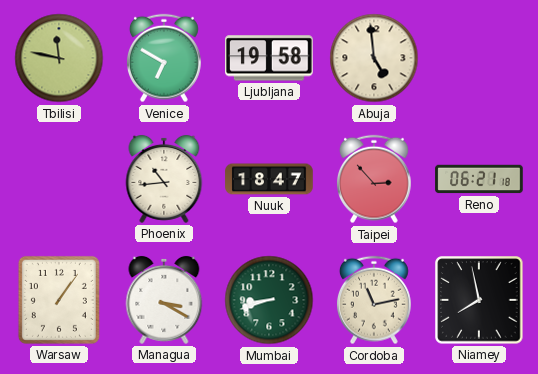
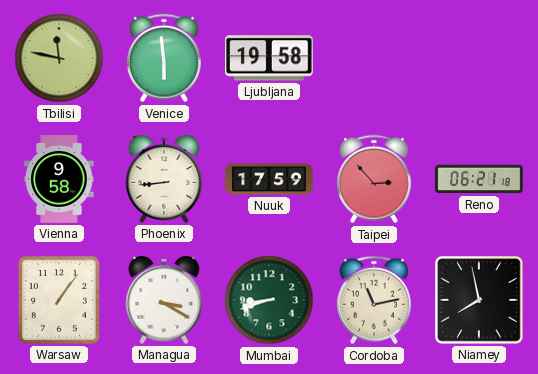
Venice: 6:50 -> 5:59 (164, 58)
Abuja: 4:59 -> none (374, 58)
Vienna: none -> 9:58 (59, 179)
Phoenix: 10:44 -> 8:44 (164, 179)
Nuuk: 18:47 -> 17:59 (269, 179)
